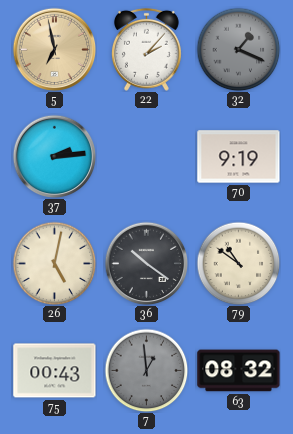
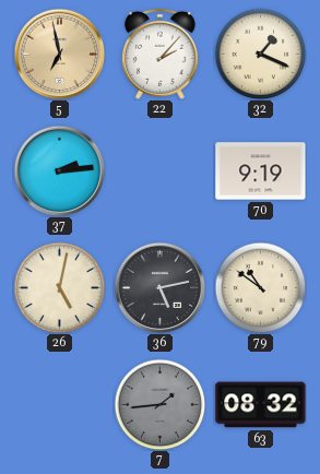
32 dial: grey -> cream (260, 54)
36: 10:21 -> 5:13 (159, 287)
75: 00:43 -> none (55, 371)
7: 12:59 -> 1:44 (159, 404)
